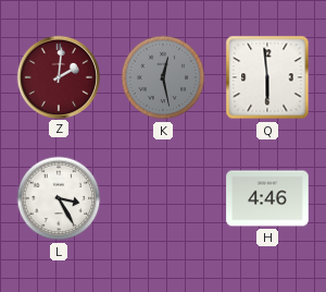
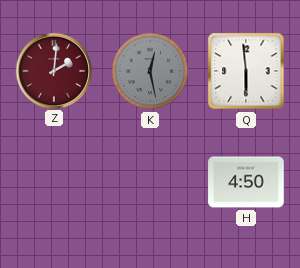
L: 3:25 -> none (59, 198)
H: 4:46 -> 4:50 (246, 182)
